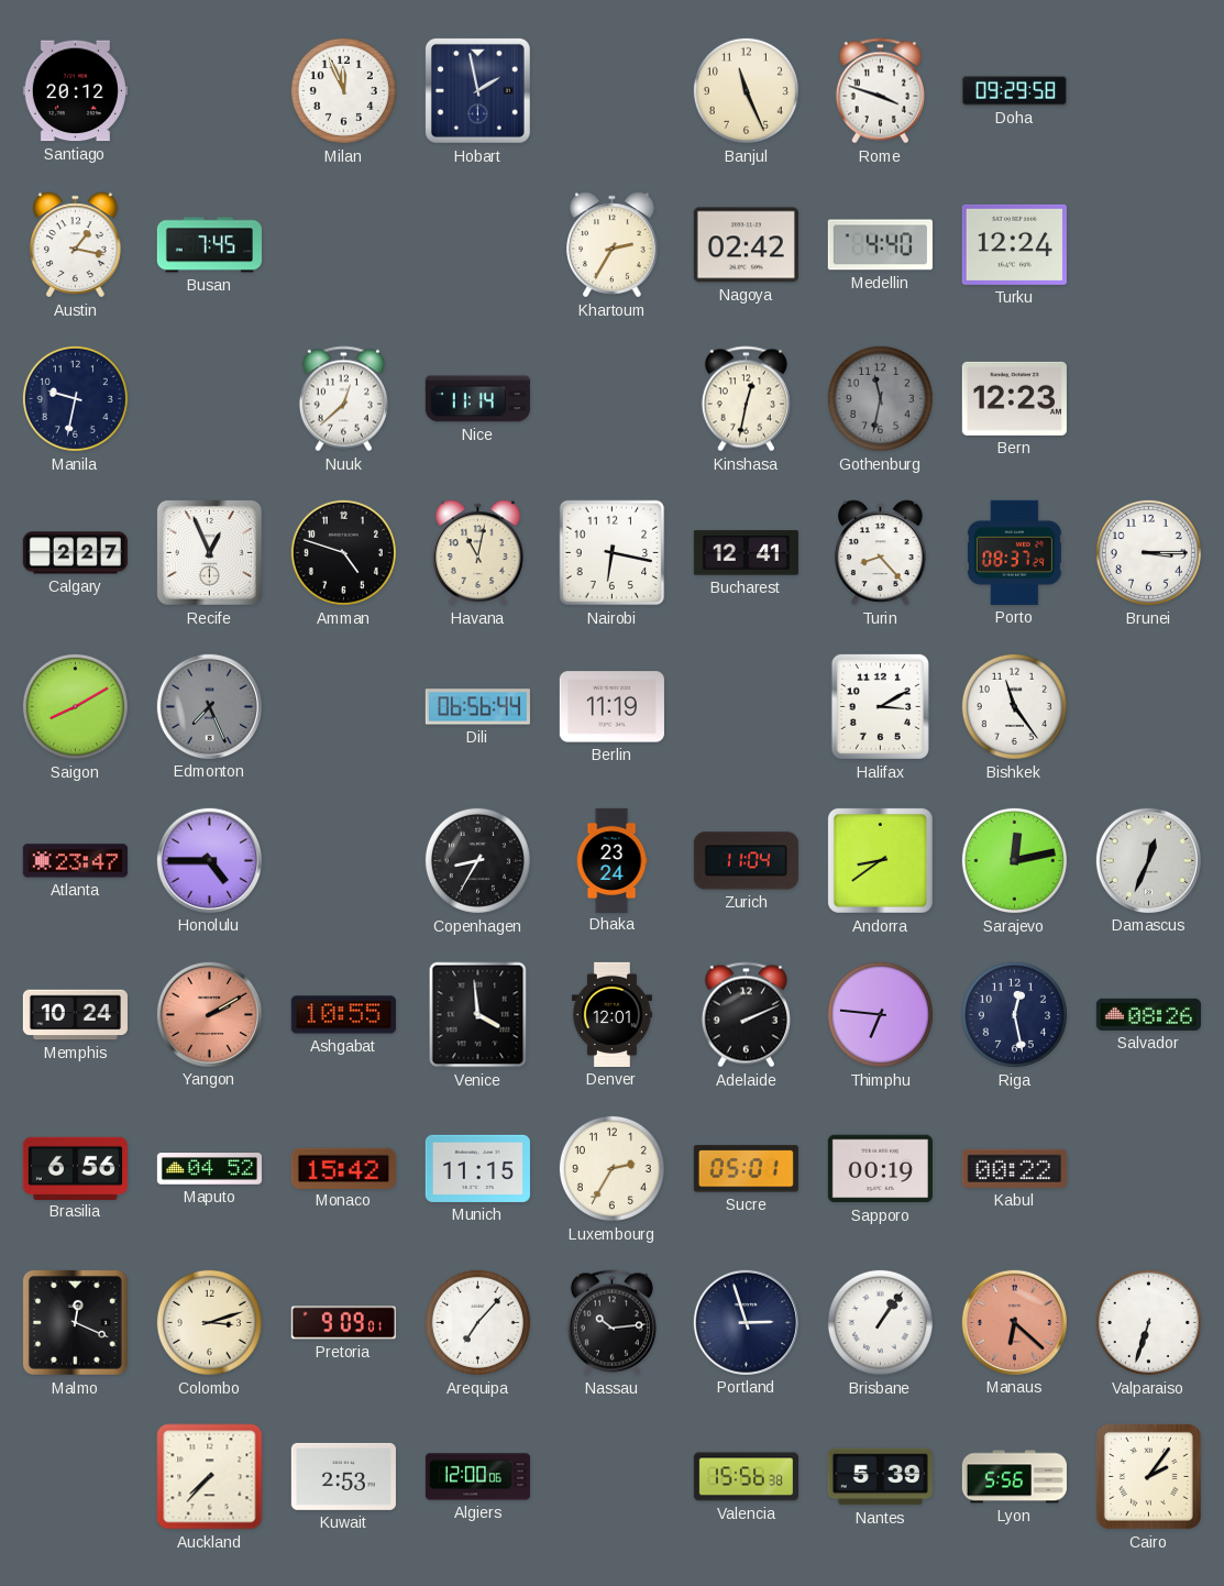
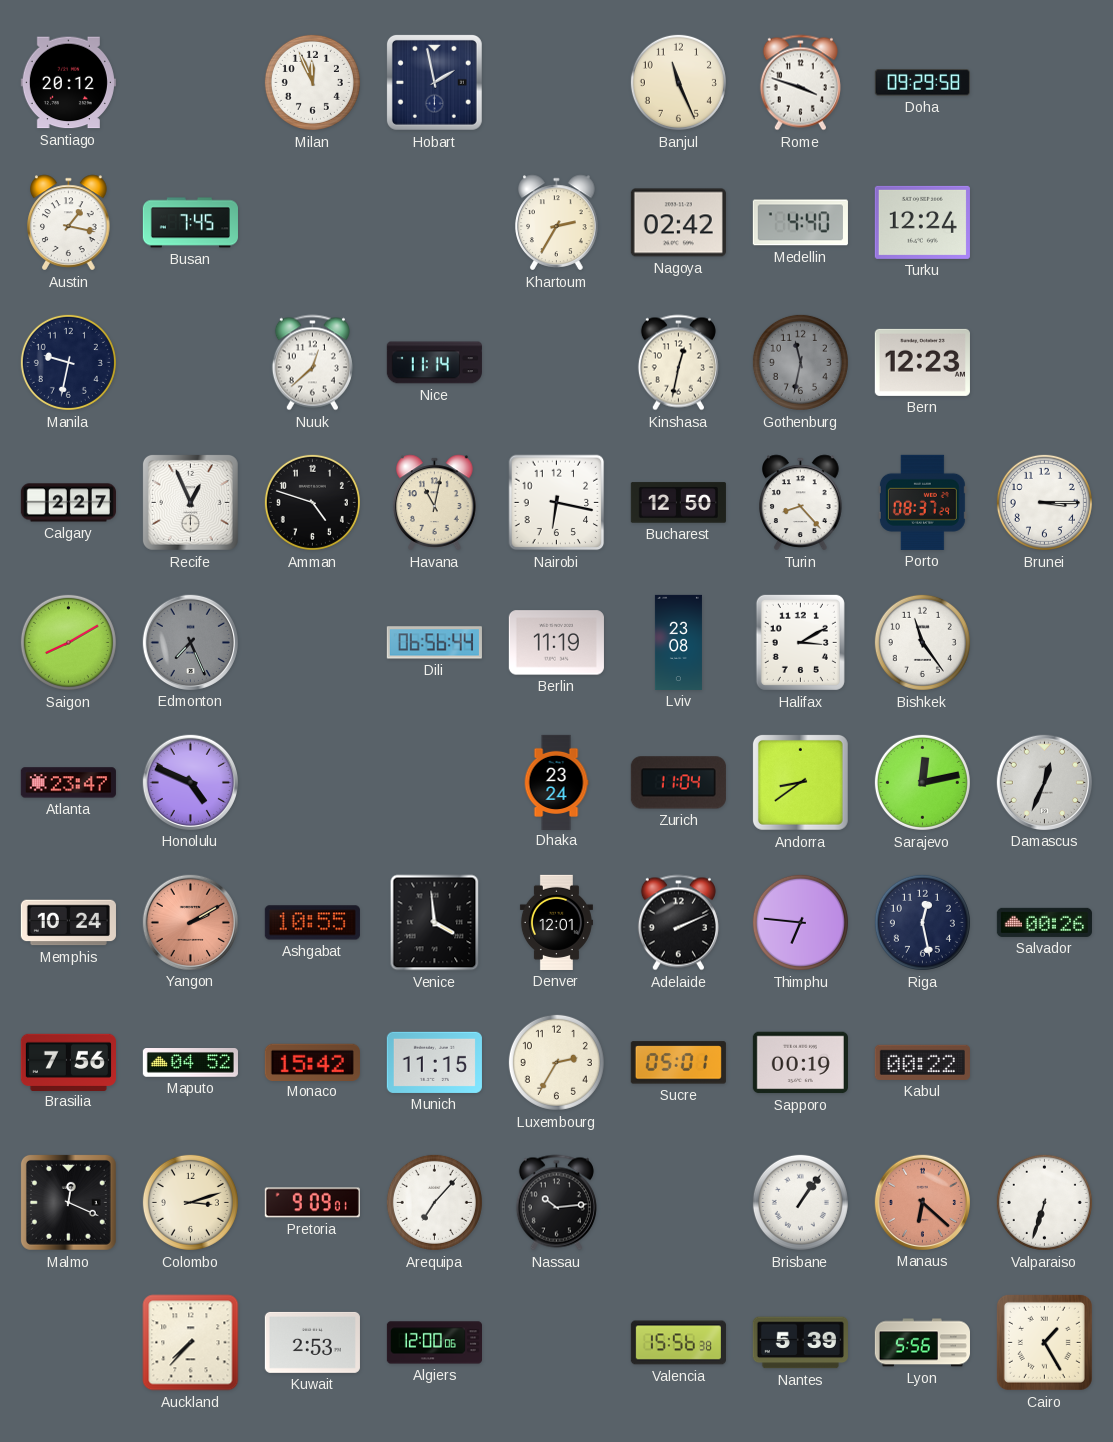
Bucharest: 12:41 -> 12:50 (678, 503)
Lviv: none -> 23:08 (678, 642)
Honolulu: 4:45 -> 4:49 (190, 782)
Copenhagen: 8:35 -> none (477, 860)
Salvador: 08:26 -> 00:26 (1044, 922)
Brasilia: 6:56 -> 7:56 (68, 1062)
Portland: 2:57 -> none (746, 1322)
Cairo: 2:06 -> 1:25 (1044, 1342)
